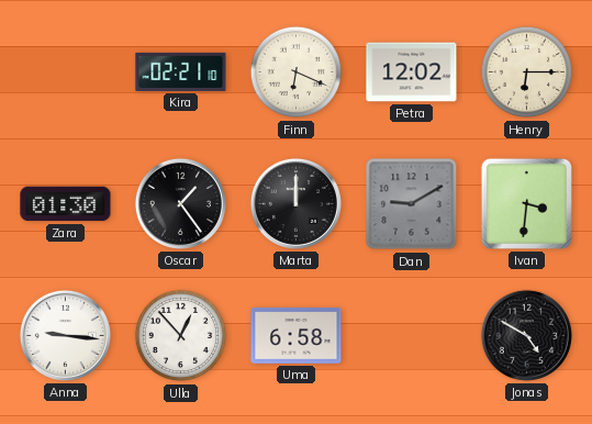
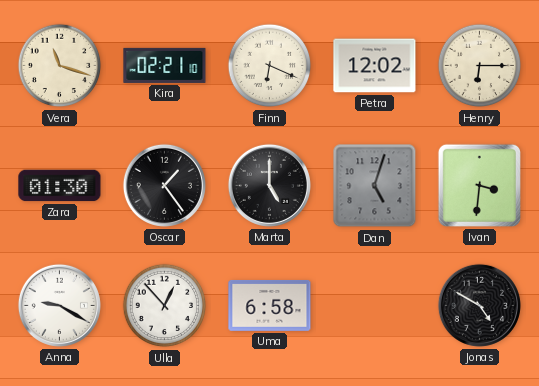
Vera: none -> 11:18 (60, 66)
Marta: 12:00 -> 5:00 (269, 185)
Dan: 9:10 -> 5:03 (375, 186)
Anna: 9:16 -> 9:20 (59, 305)
